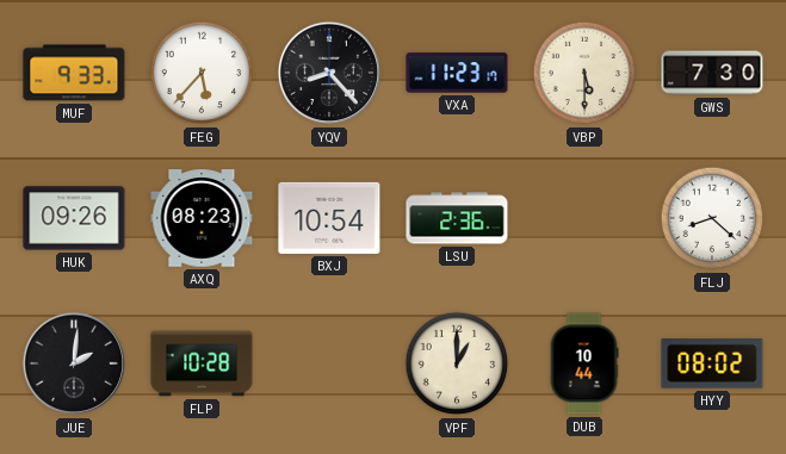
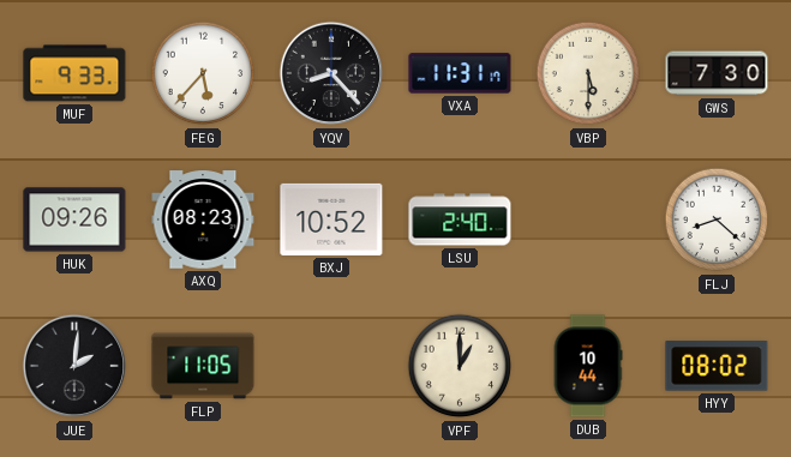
VXA: 11:23 -> 11:31 (460, 73)
BXJ: 10:54 -> 10:52 (331, 220)
LSU: 2:36 -> 2:40 (460, 220)
FLP: 10:28 -> 11:05 (203, 366)
